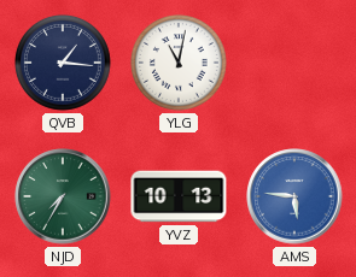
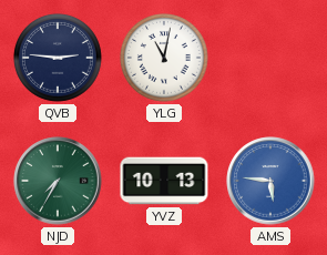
QVB: 1:16 -> 2:46 (58, 58)
